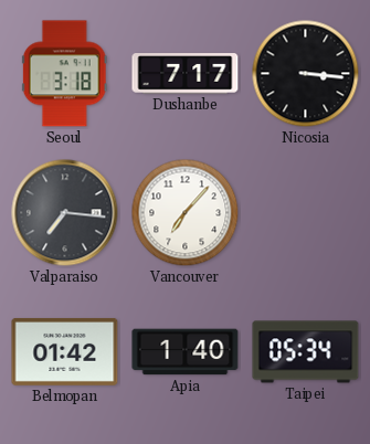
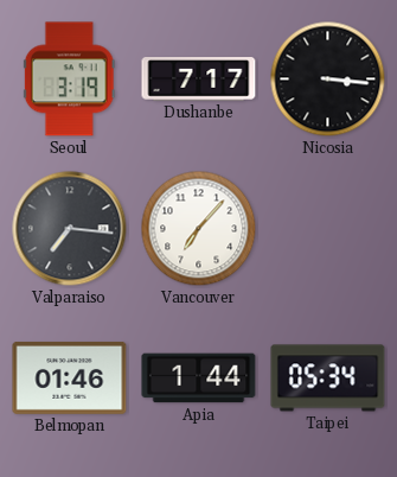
Seoul: 3:18 -> 3:19 (69, 79)
Belmopan: 01:42 -> 01:46 (70, 377)
Apia: 1:40 -> 1:44 (199, 379)
